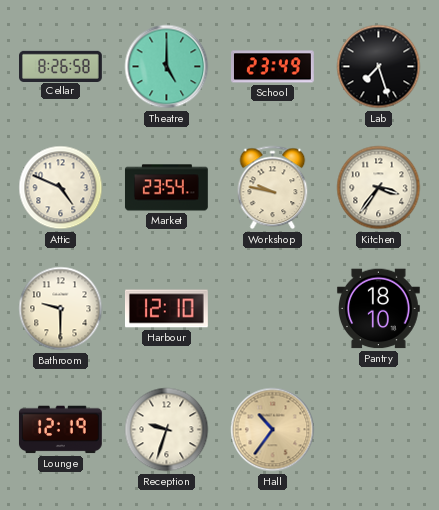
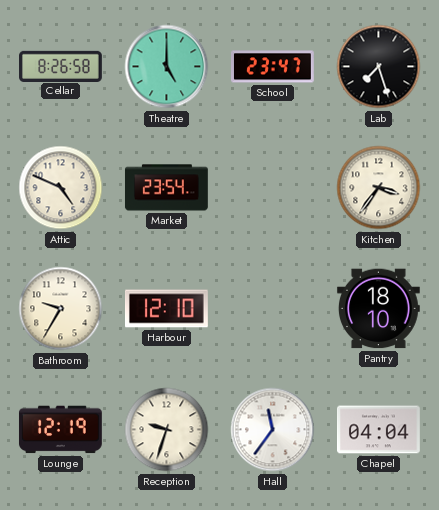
School: 23:49 -> 23:47 (273, 67)
Workshop: 9:47 -> none (273, 188)
Bathroom: 9:30 -> 9:35 (61, 309)
Hall: 10:36 -> 11:36 (273, 430)
Hall dial: champagne -> white (273, 430)
Chapel: none -> 04:04 (379, 430)
